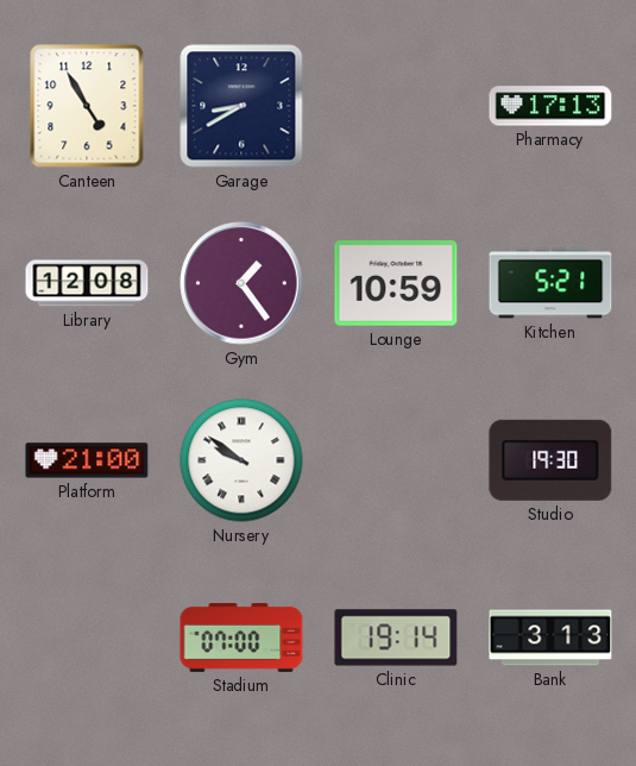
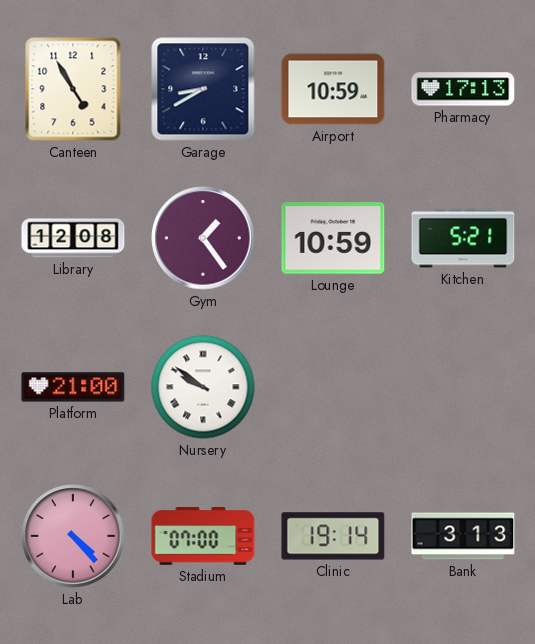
Airport: none -> 10:59 (333, 89)
Studio: 19:30 -> none (550, 460)
Lab: none -> 4:23 (73, 536)
